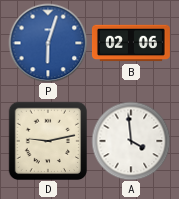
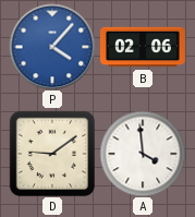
P: 6:03 -> 4:07 (52, 47)
D: 9:13 -> 9:09 (51, 153)
